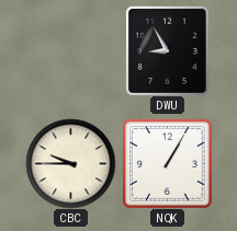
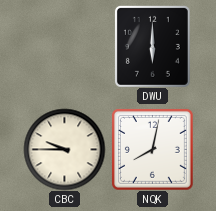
DWU: 8:55 -> 6:00 (152, 46)
NQK: 1:05 -> 8:02 (152, 149)
